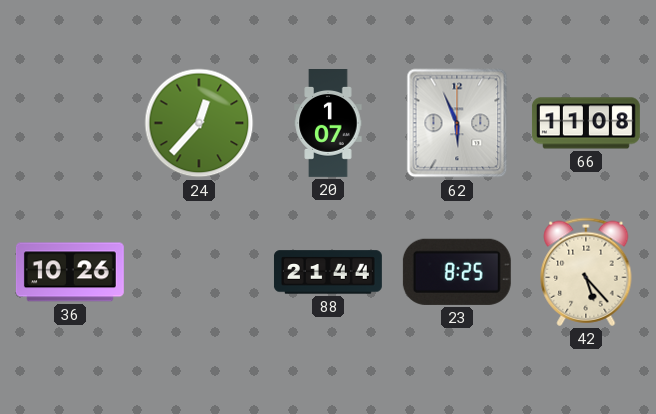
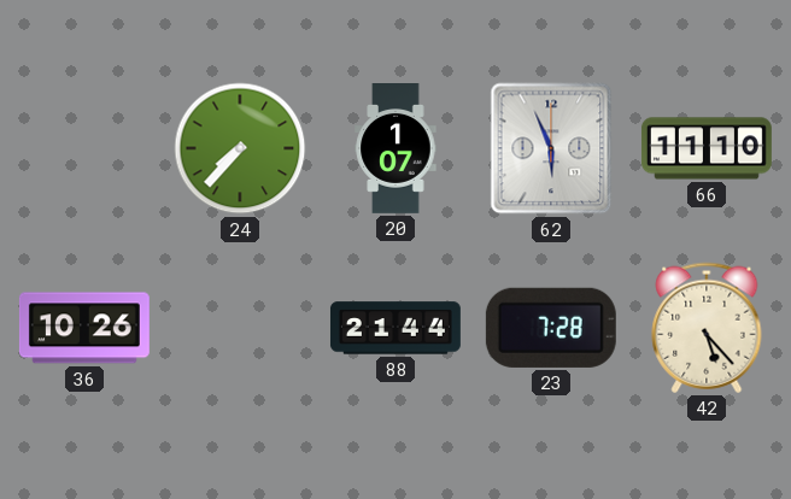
24: 12:37 -> 7:37 (240, 148)
66: 11:08 -> 11:10 (707, 148)
23: 8:25 -> 7:28 (551, 328)
